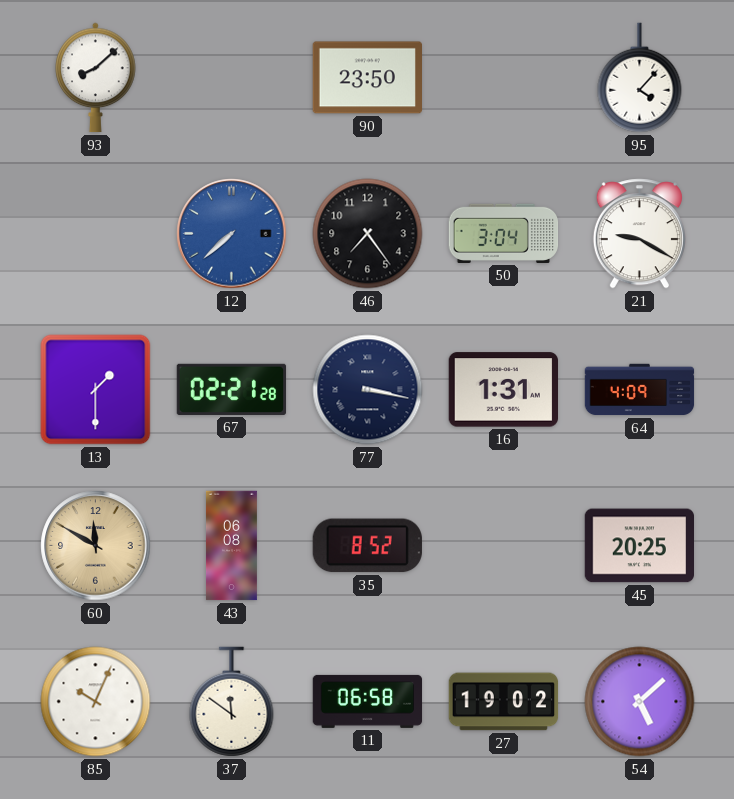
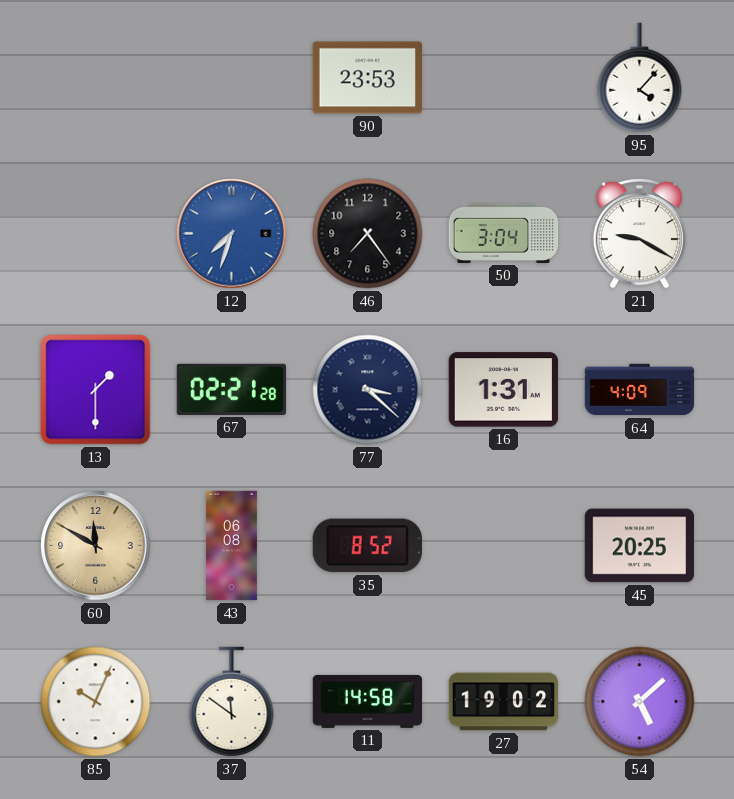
93: 8:08 -> none (96, 78)
90: 23:50 -> 23:53 (367, 78)
12: 7:38 -> 7:33 (232, 234)
77: 3:17 -> 3:22 (368, 390)
11: 06:58 -> 14:58 (368, 701)
